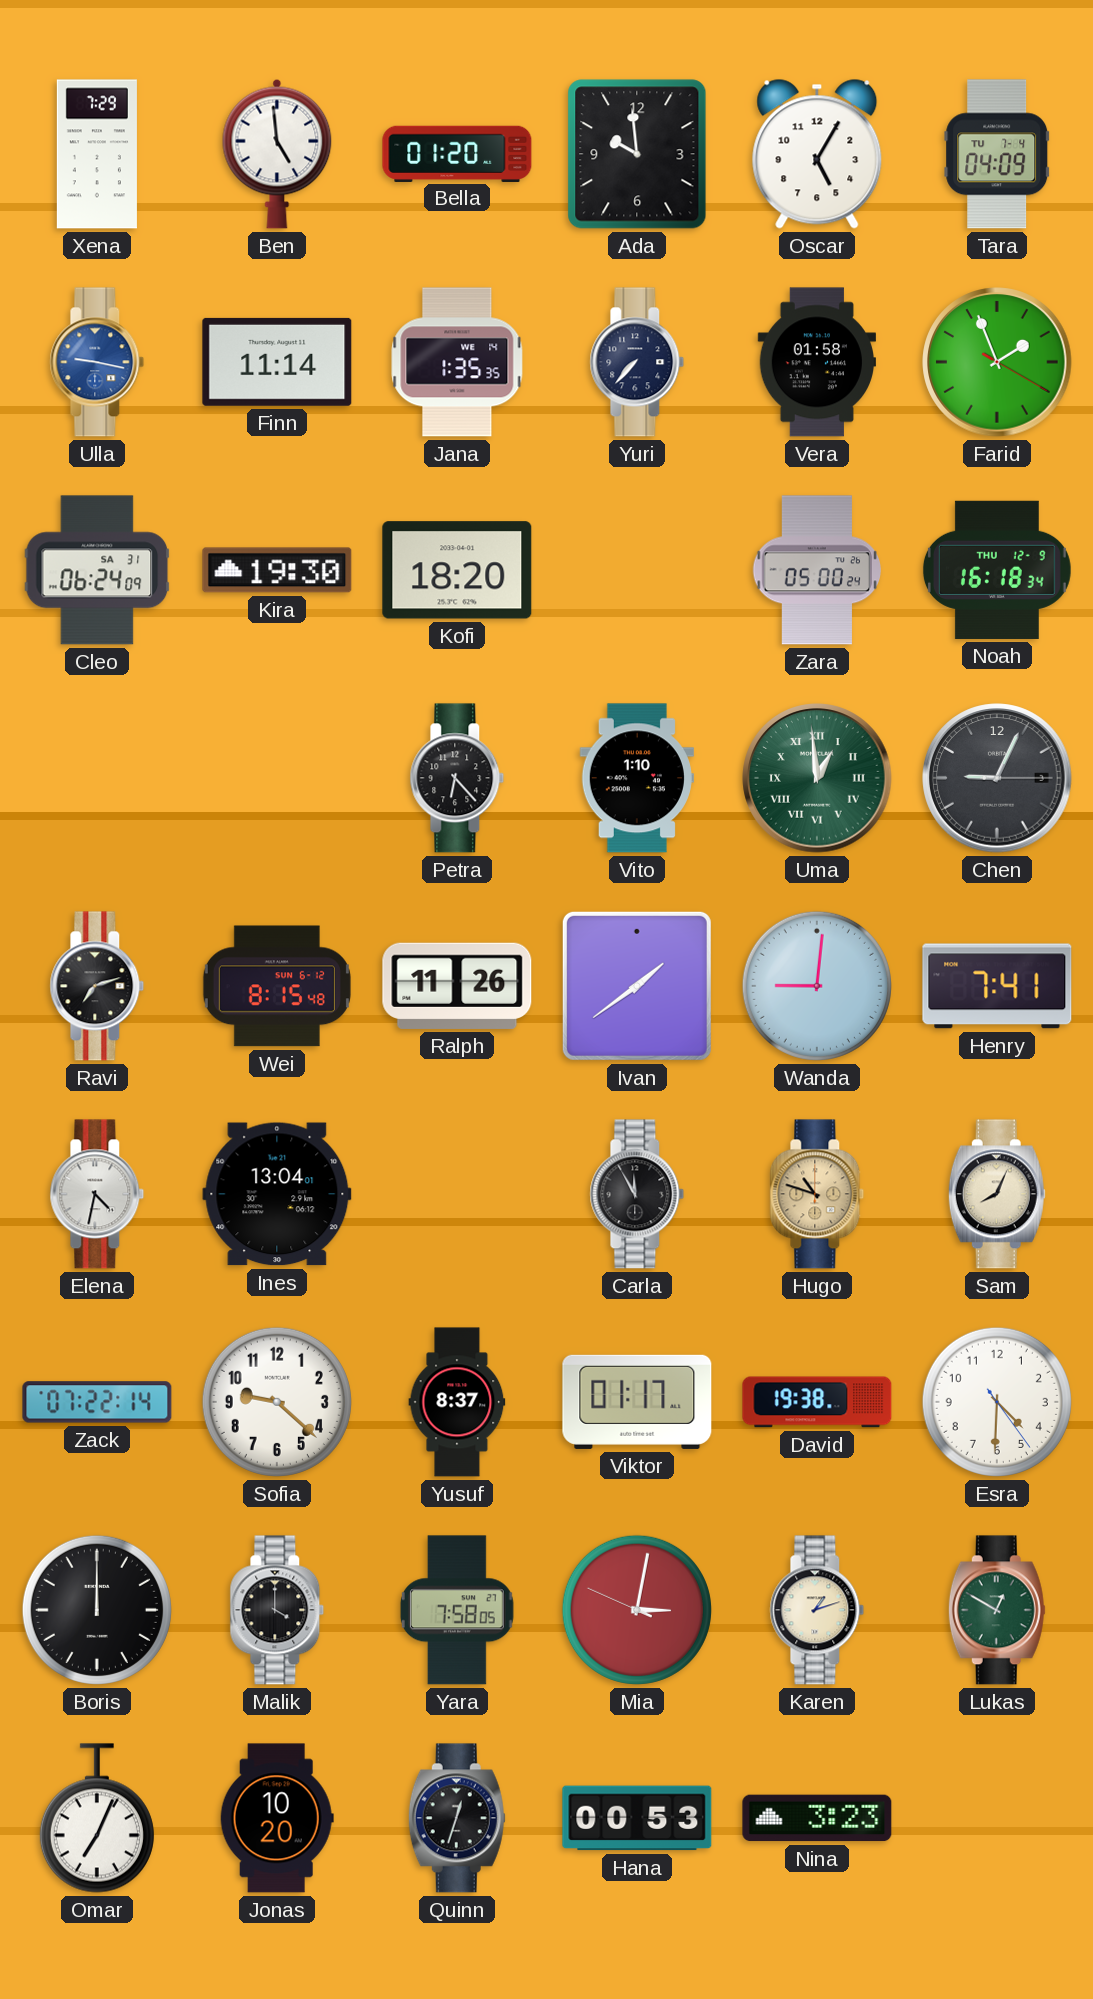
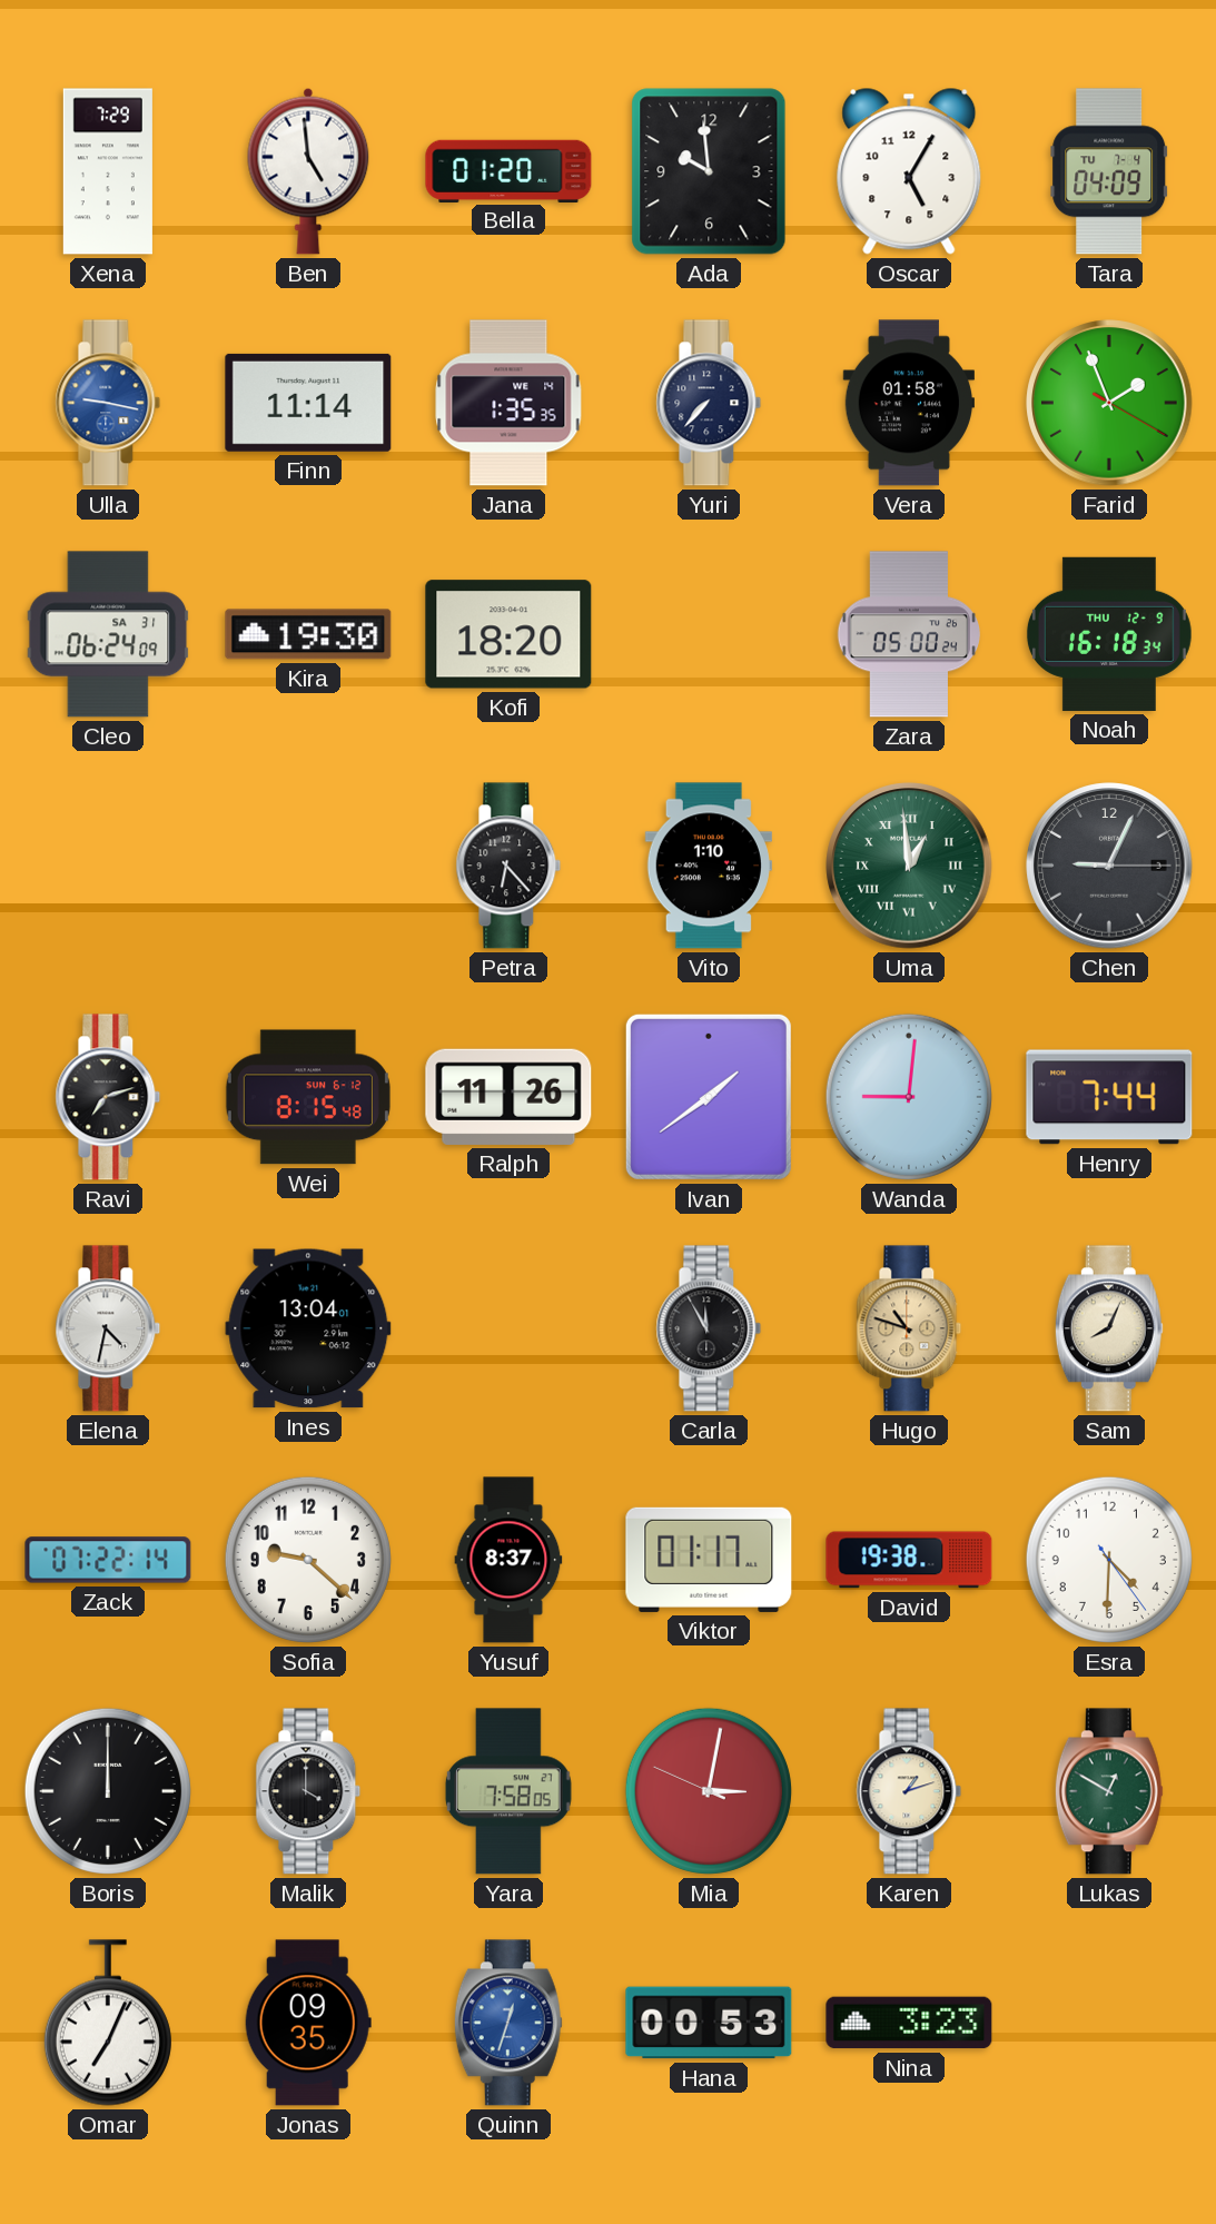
Henry: 7:41 -> 7:44 (1109, 1097)
Jonas: 10:20 -> 09:35 (308, 2023)
Quinn dial: black -> blue (508, 2023)
